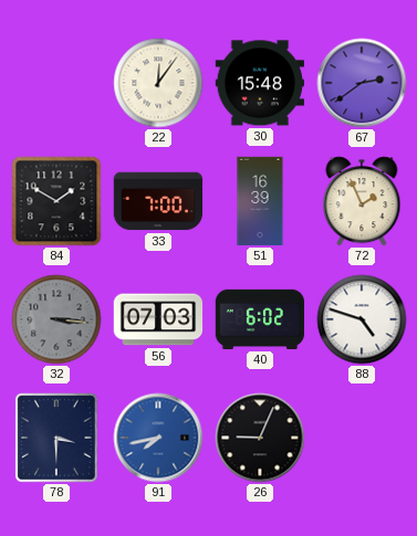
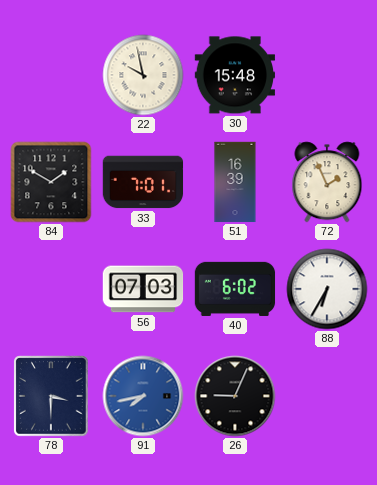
22: 12:06 -> 9:58 (143, 75)
67: 2:39 -> none (362, 83)
33: 7:00 -> 7:01 (143, 182)
32: 3:16 -> none (56, 319)
88: 4:48 -> 6:35 (327, 289)
